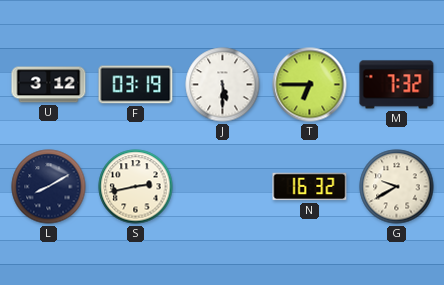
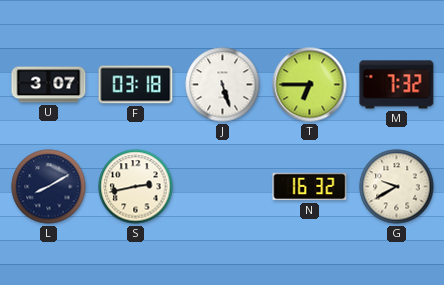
U: 3:12 -> 3:07 (49, 85)
F: 03:19 -> 03:18 (136, 85)
J: 5:30 -> 5:27 (223, 85)
